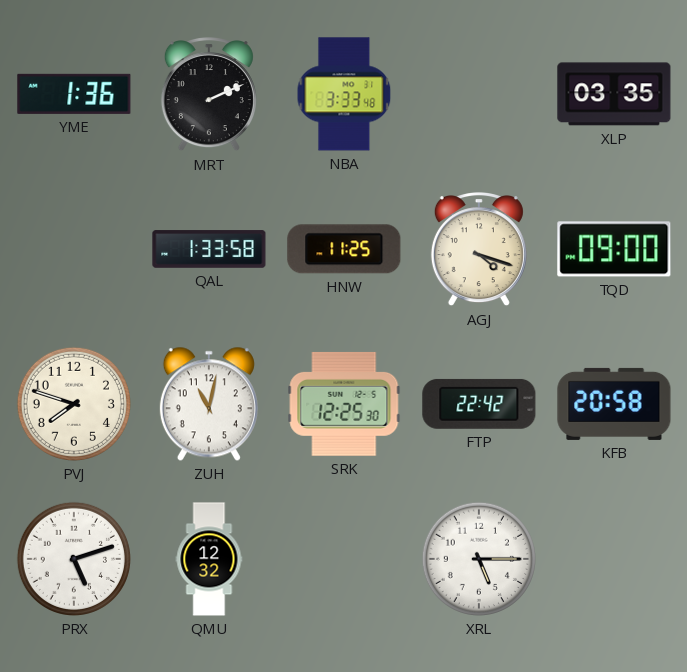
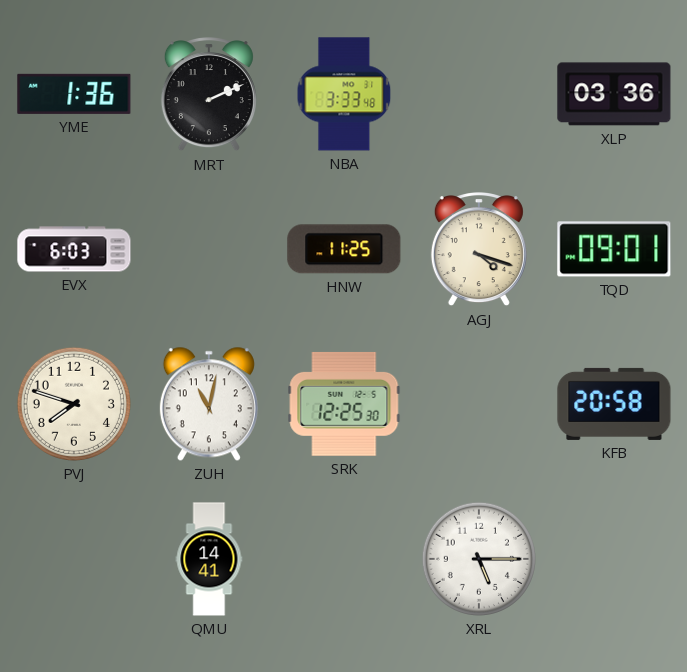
XLP: 03:35 -> 03:36 (614, 94)
EVX: none -> 6:03 (74, 249)
QAL: 1:33 -> none (209, 249)
TQD: 09:00 -> 09:01 (614, 249)
FTP: 22:42 -> none (479, 404)
PRX: 5:12 -> none (74, 559)
QMU: 12:32 -> 14:41 (209, 559)
